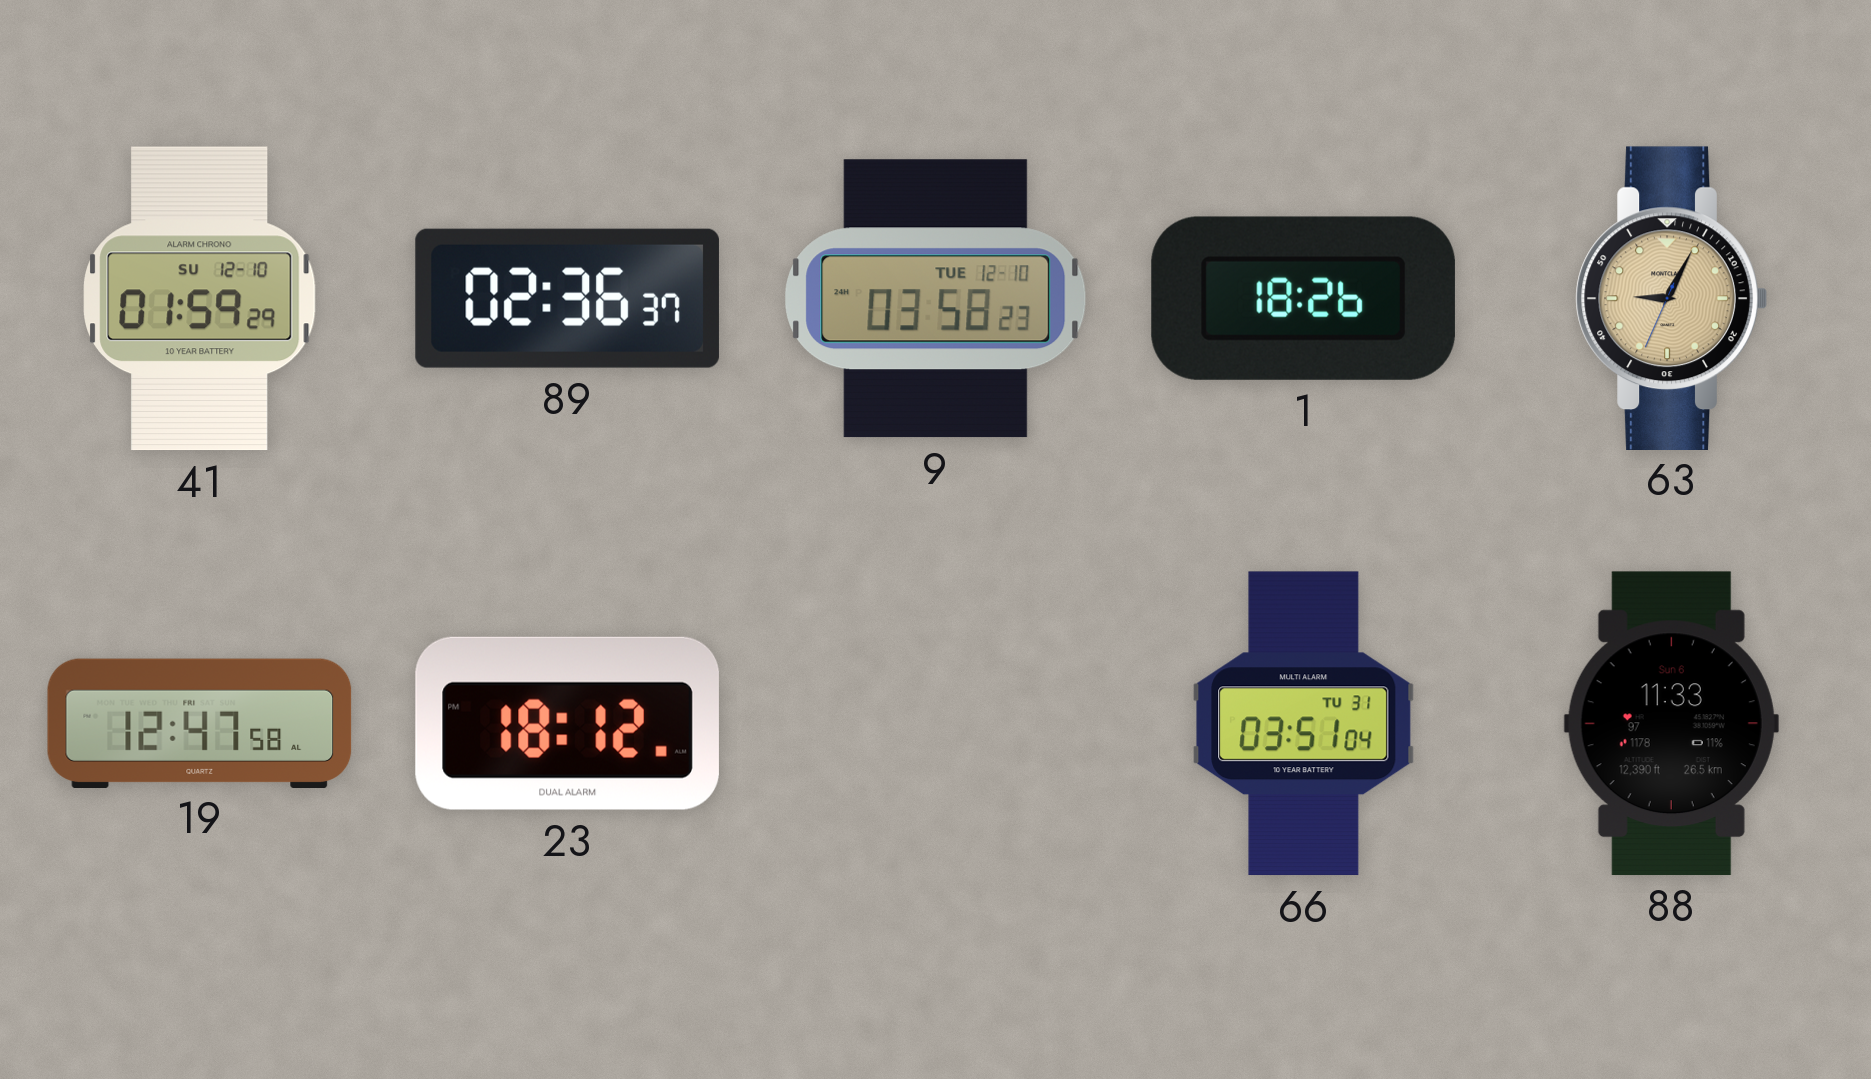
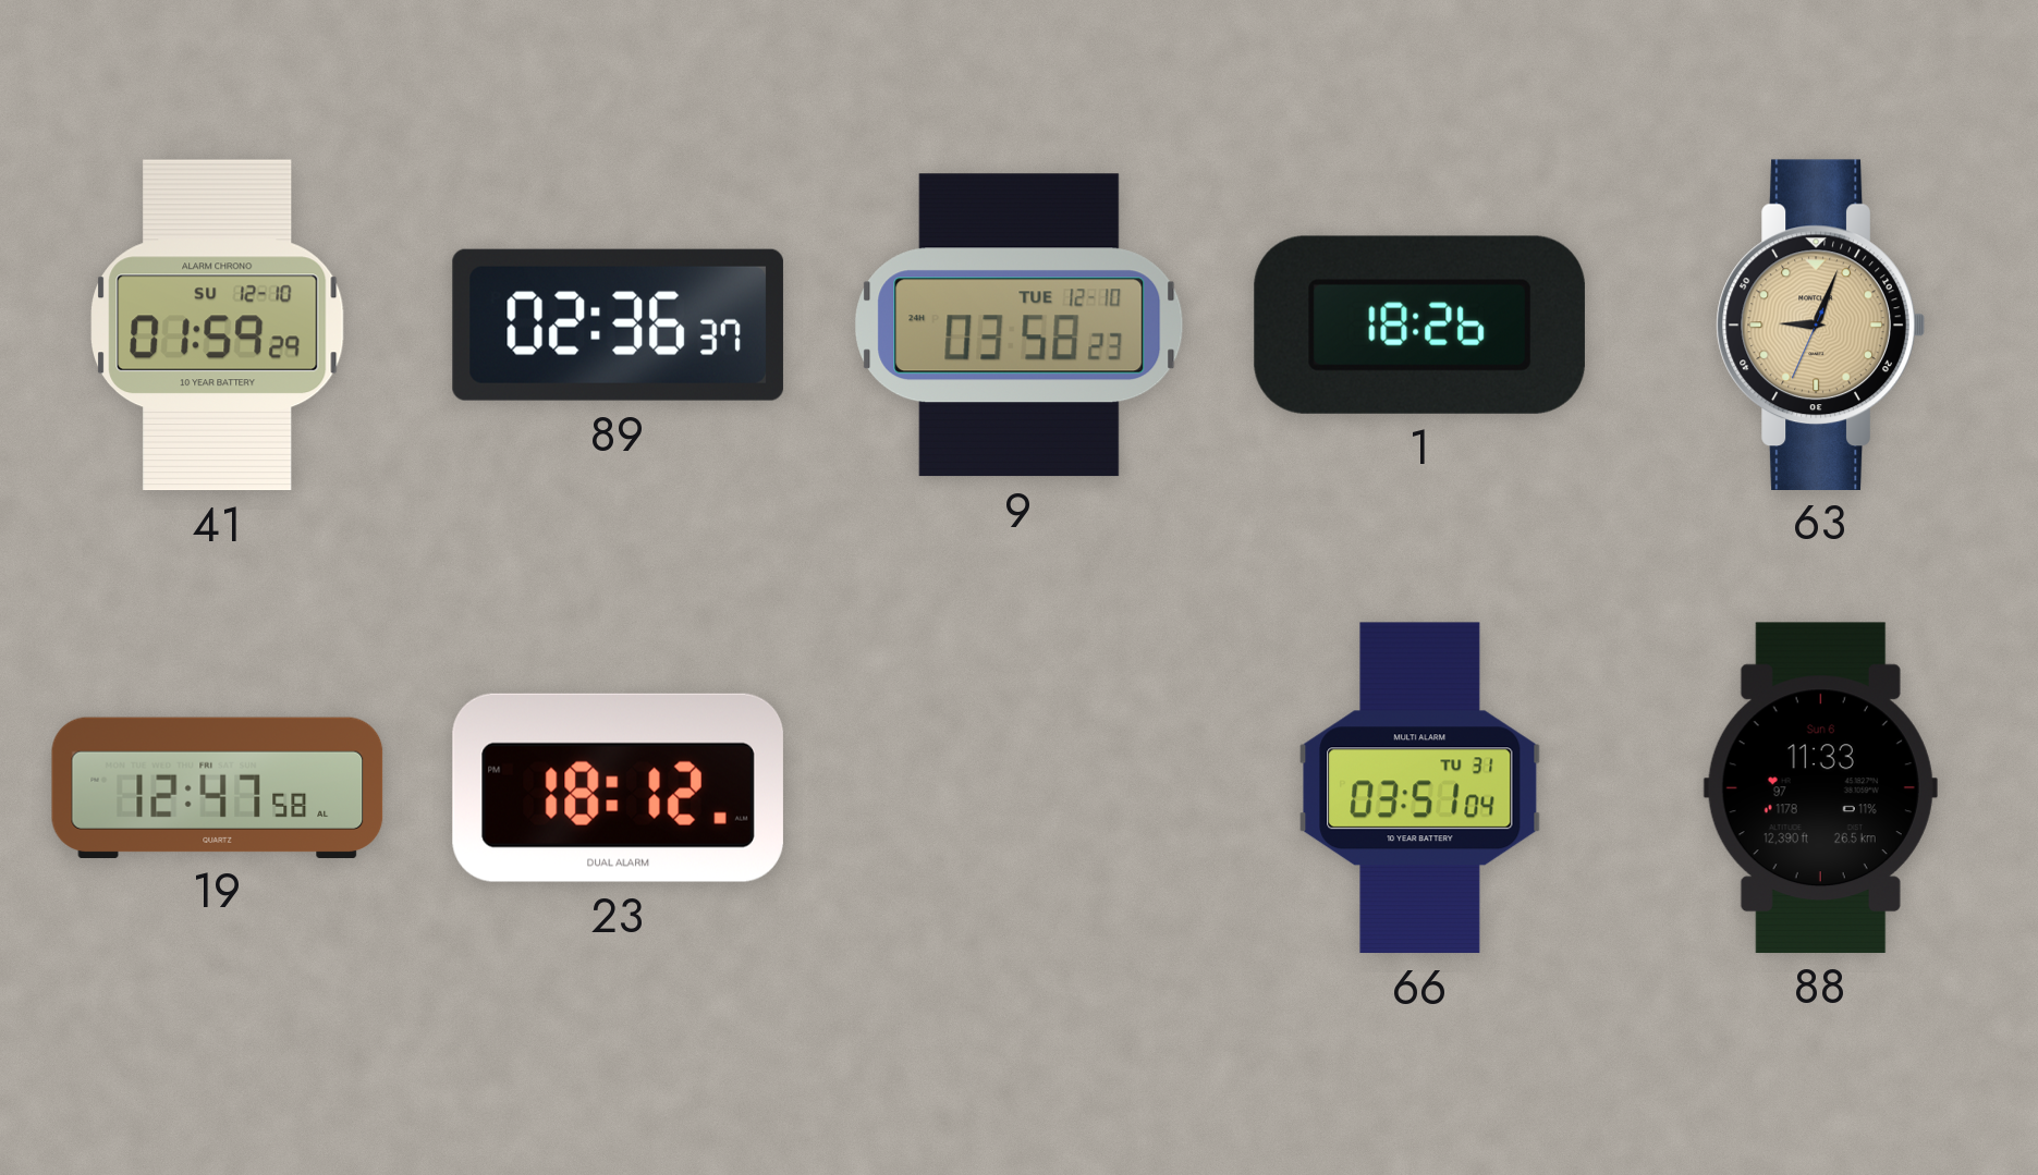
63: 9:04 -> 9:03 (1820, 325)
